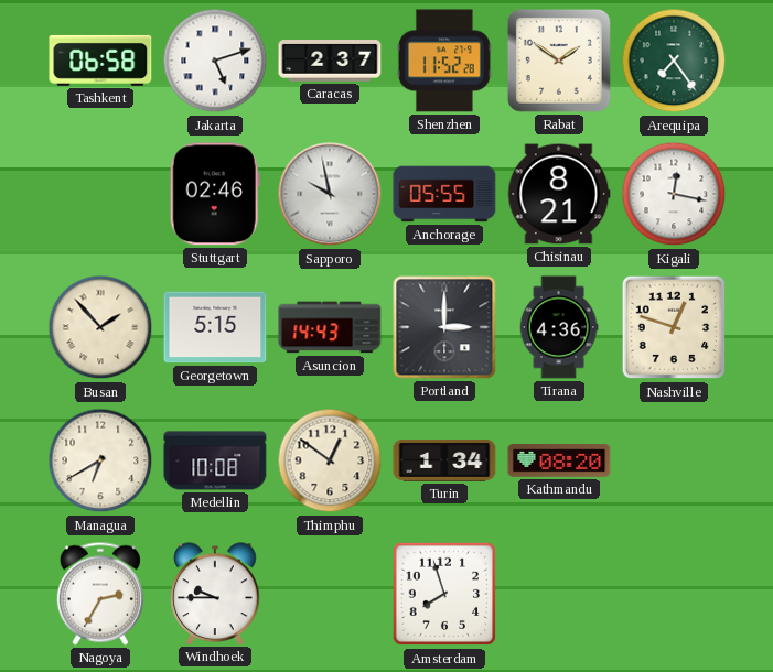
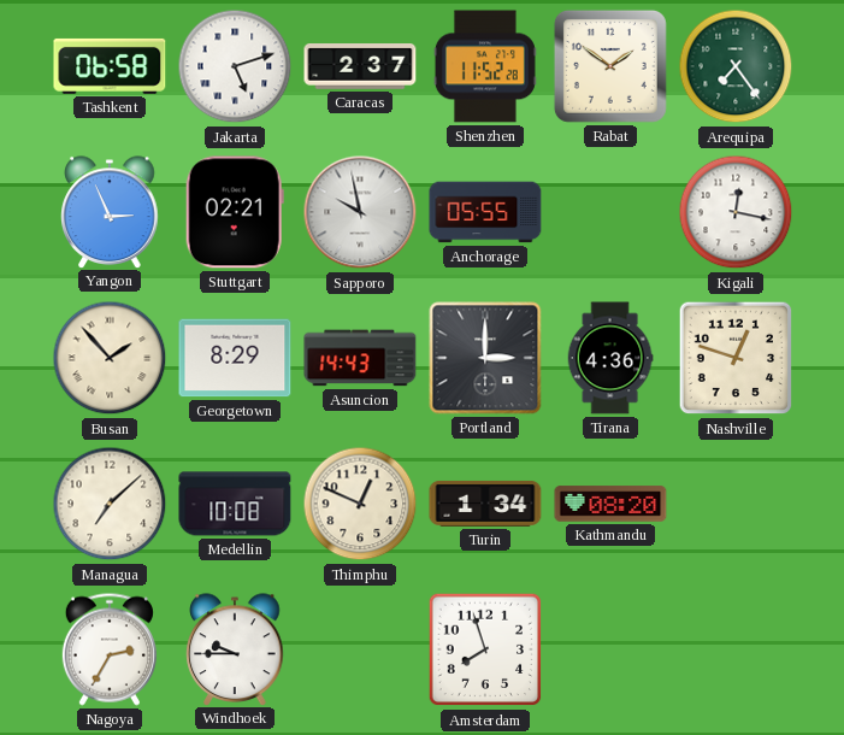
Yangon: none -> 2:56 (110, 212)
Stuttgart: 02:46 -> 02:21 (235, 212)
Chisinau: 8:21 -> none (559, 194)
Georgetown: 5:15 -> 8:29 (235, 358)
Managua: 6:40 -> 7:08 (110, 504)
Thimphu: 12:51 -> 12:49 (360, 504)
